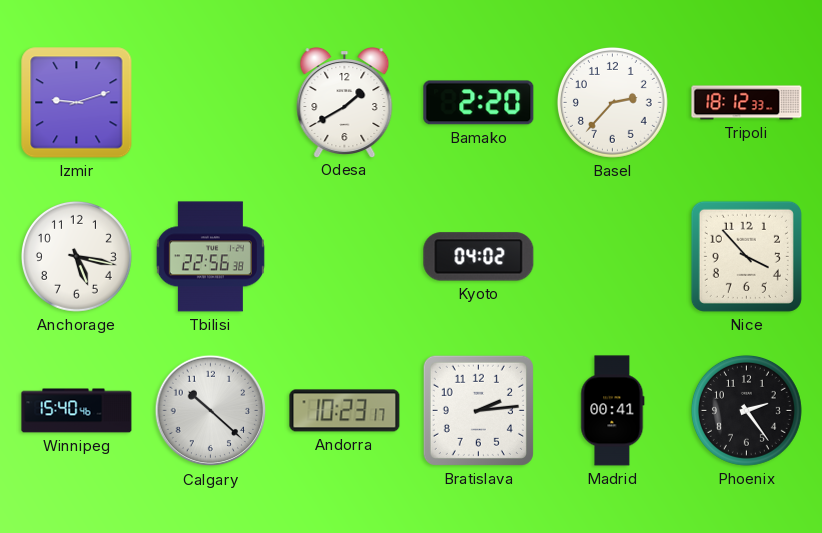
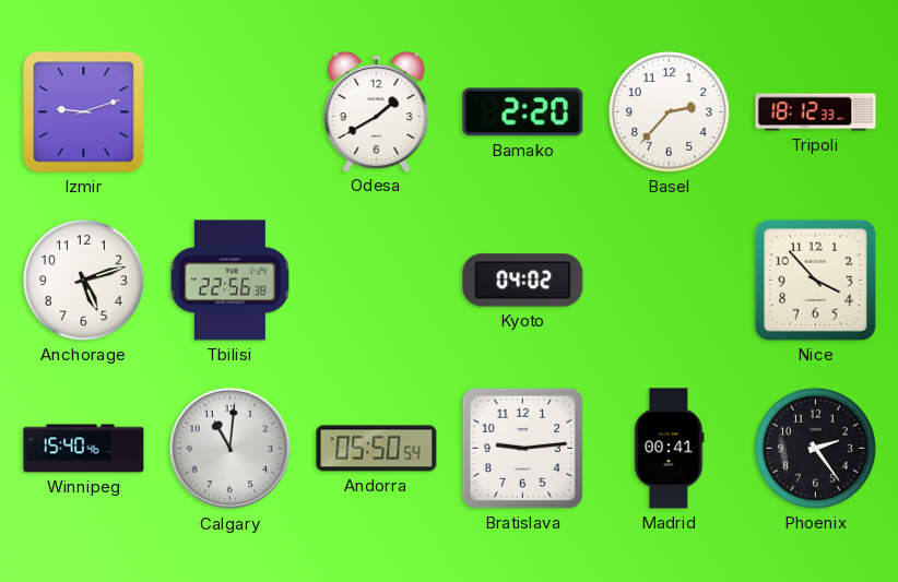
Anchorage: 5:17 -> 5:12 (83, 280)
Calgary: 10:22 -> 11:01 (231, 449)
Andorra: 10:23 -> 05:50 (377, 449)
Bratislava: 2:14 -> 9:14 (522, 448)
